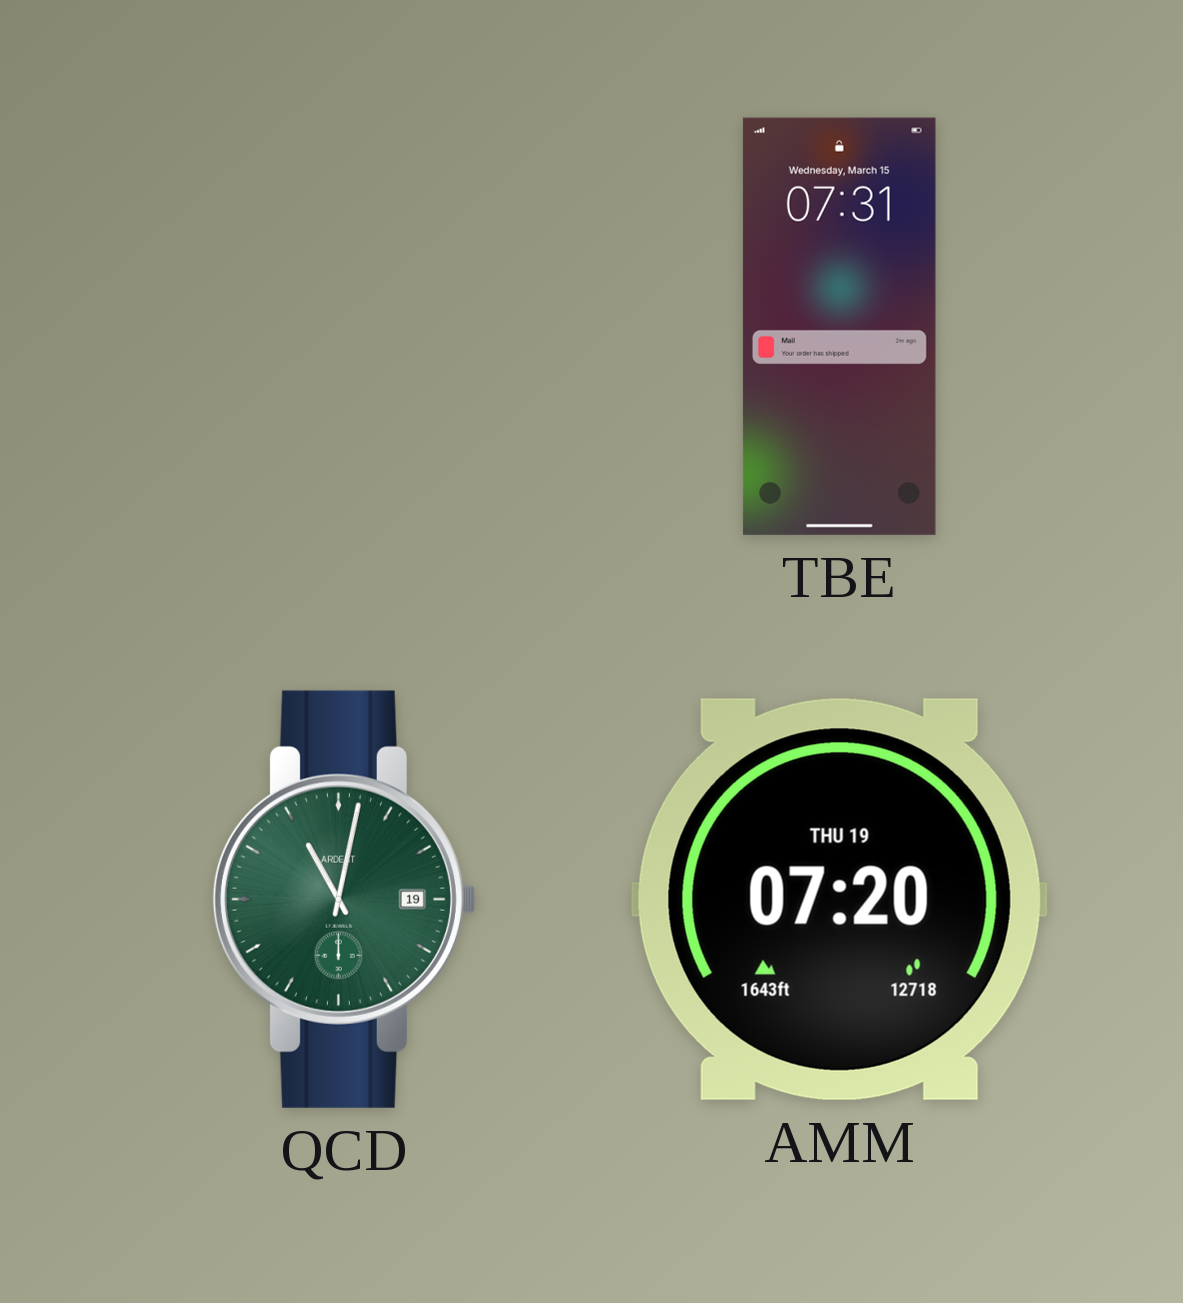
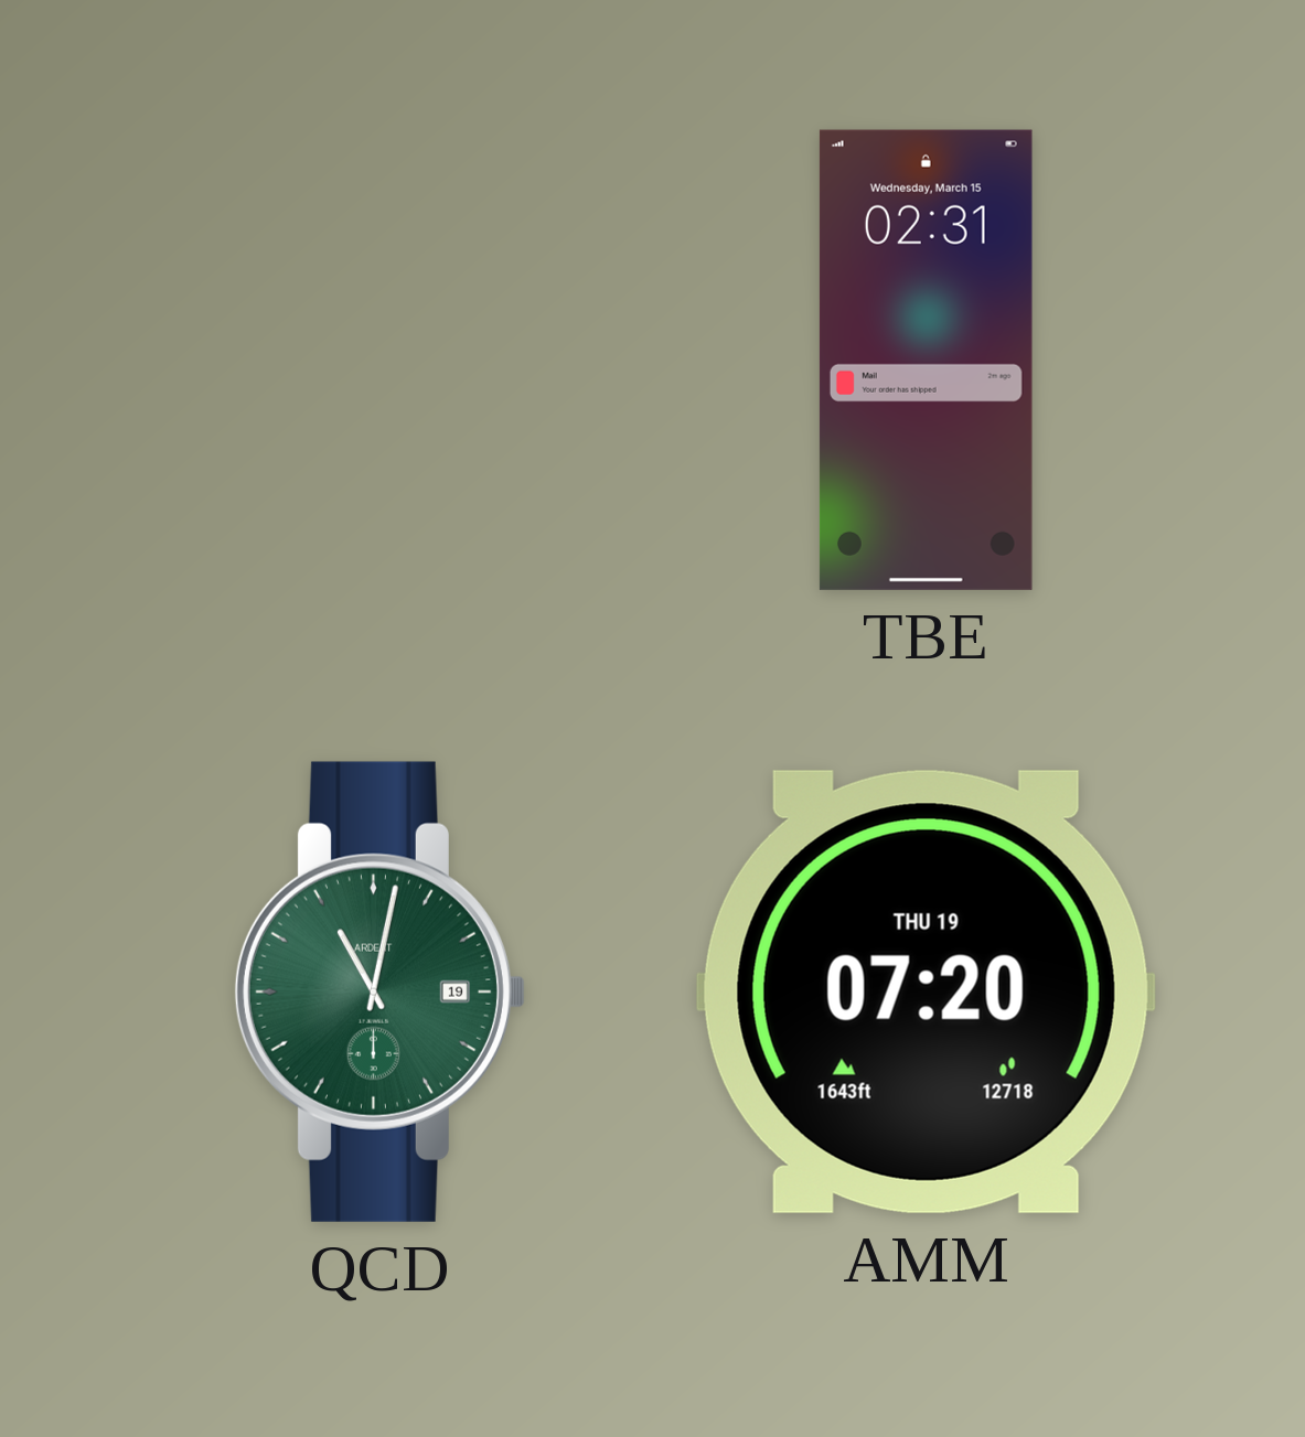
TBE: 07:31 -> 02:31 (926, 360)
